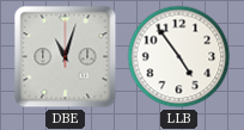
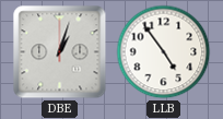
DBE: 11:03 -> 1:03 (60, 52)
